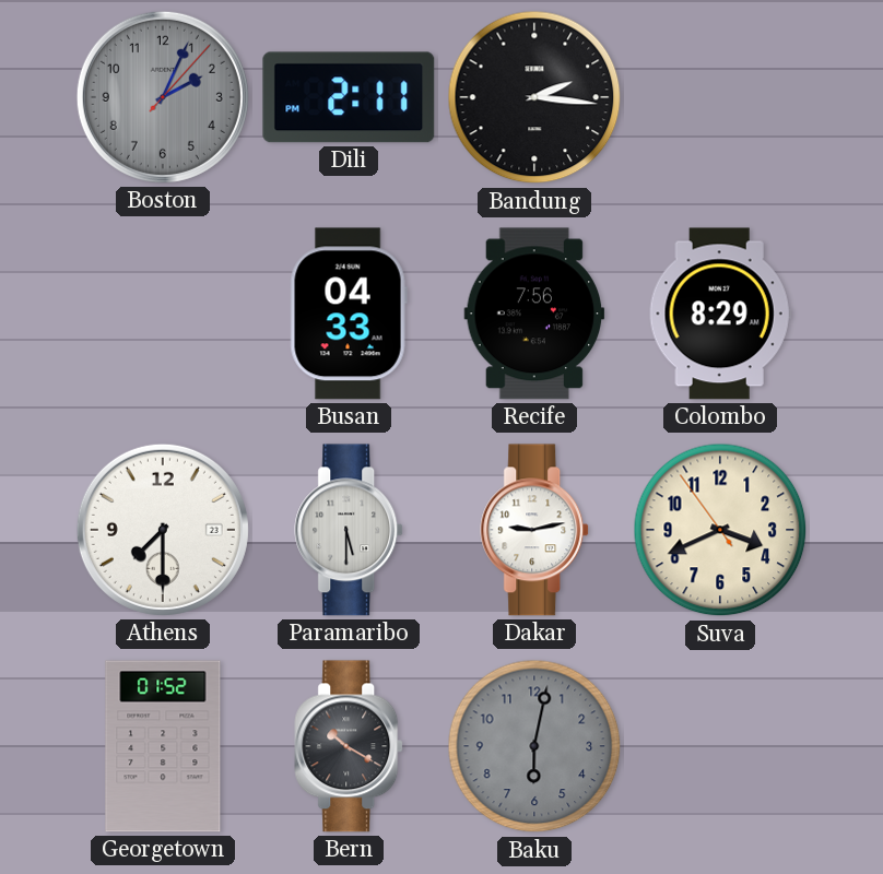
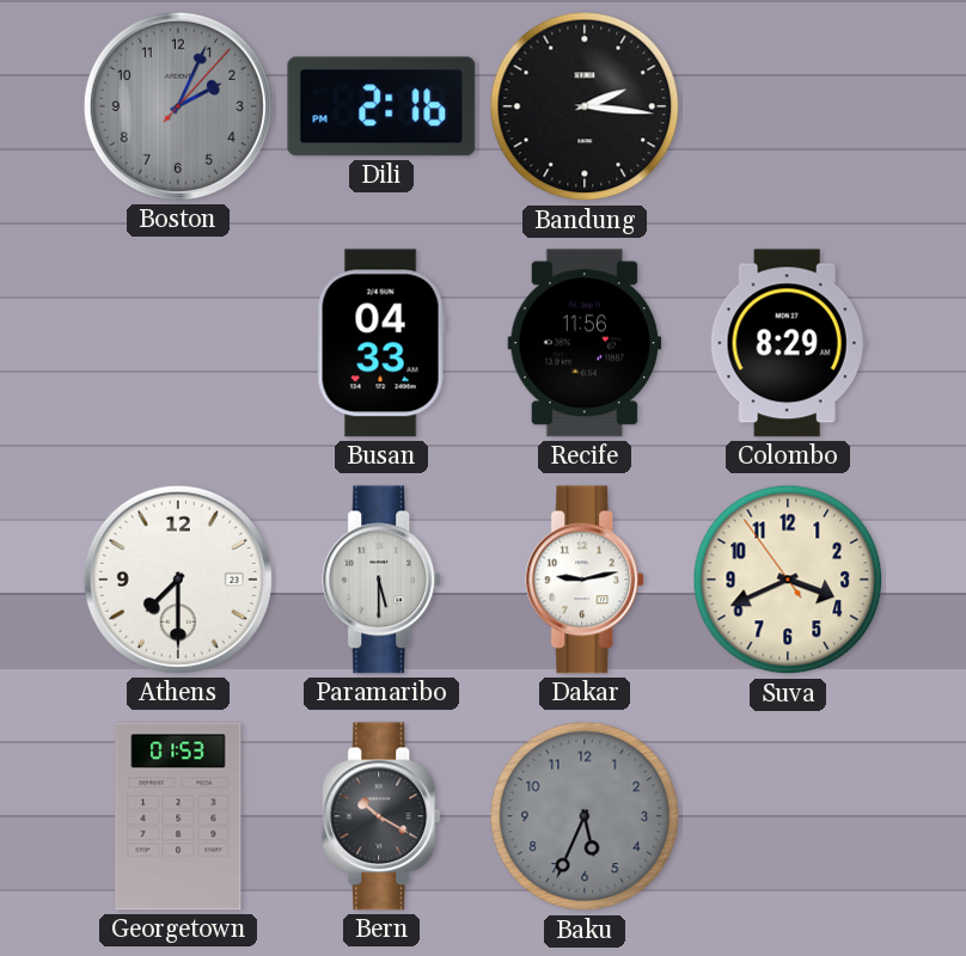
Dili: 2:11 -> 2:16 (381, 106)
Recife: 7:56 -> 11:56 (585, 343)
Georgetown: 01:52 -> 01:53 (178, 816)
Baku: 6:02 -> 5:34 (585, 816)
